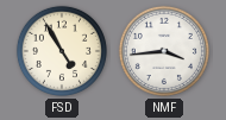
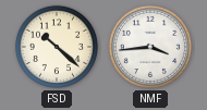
FSD: 4:55 -> 10:22 (57, 47)
